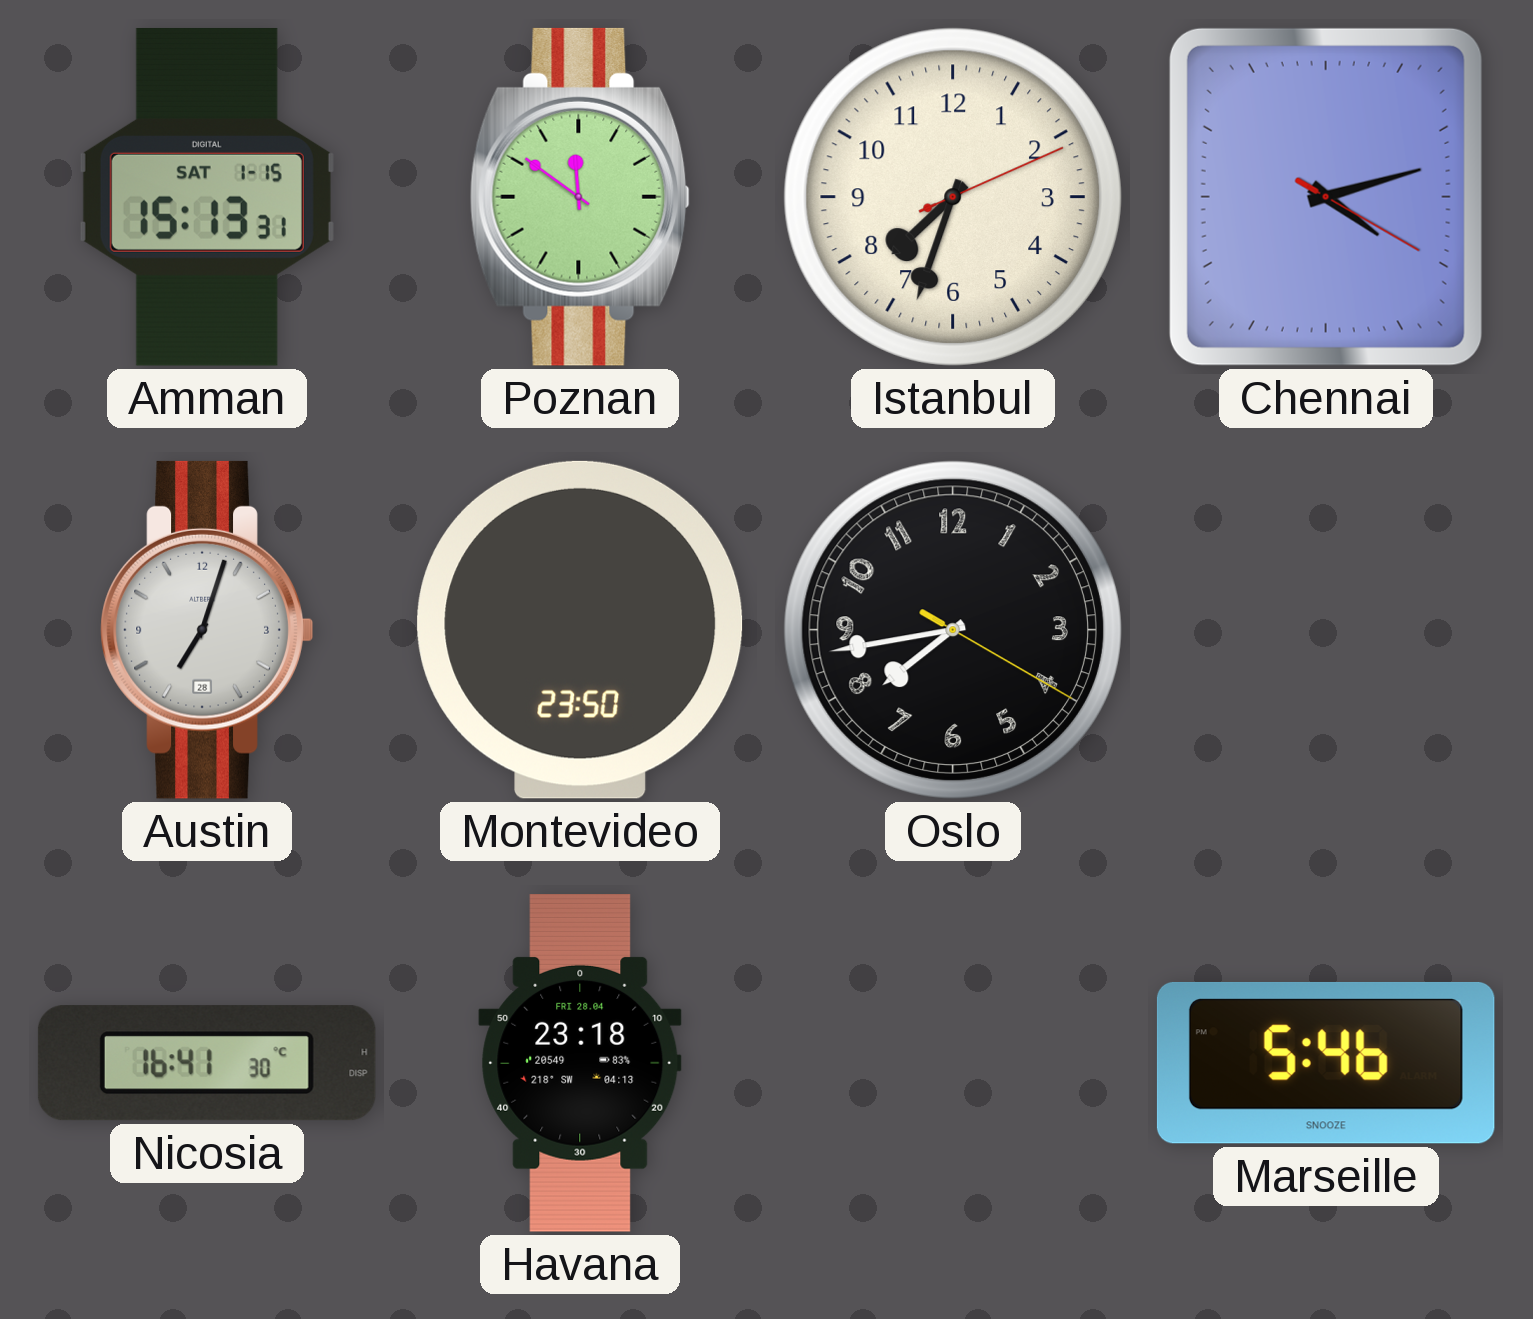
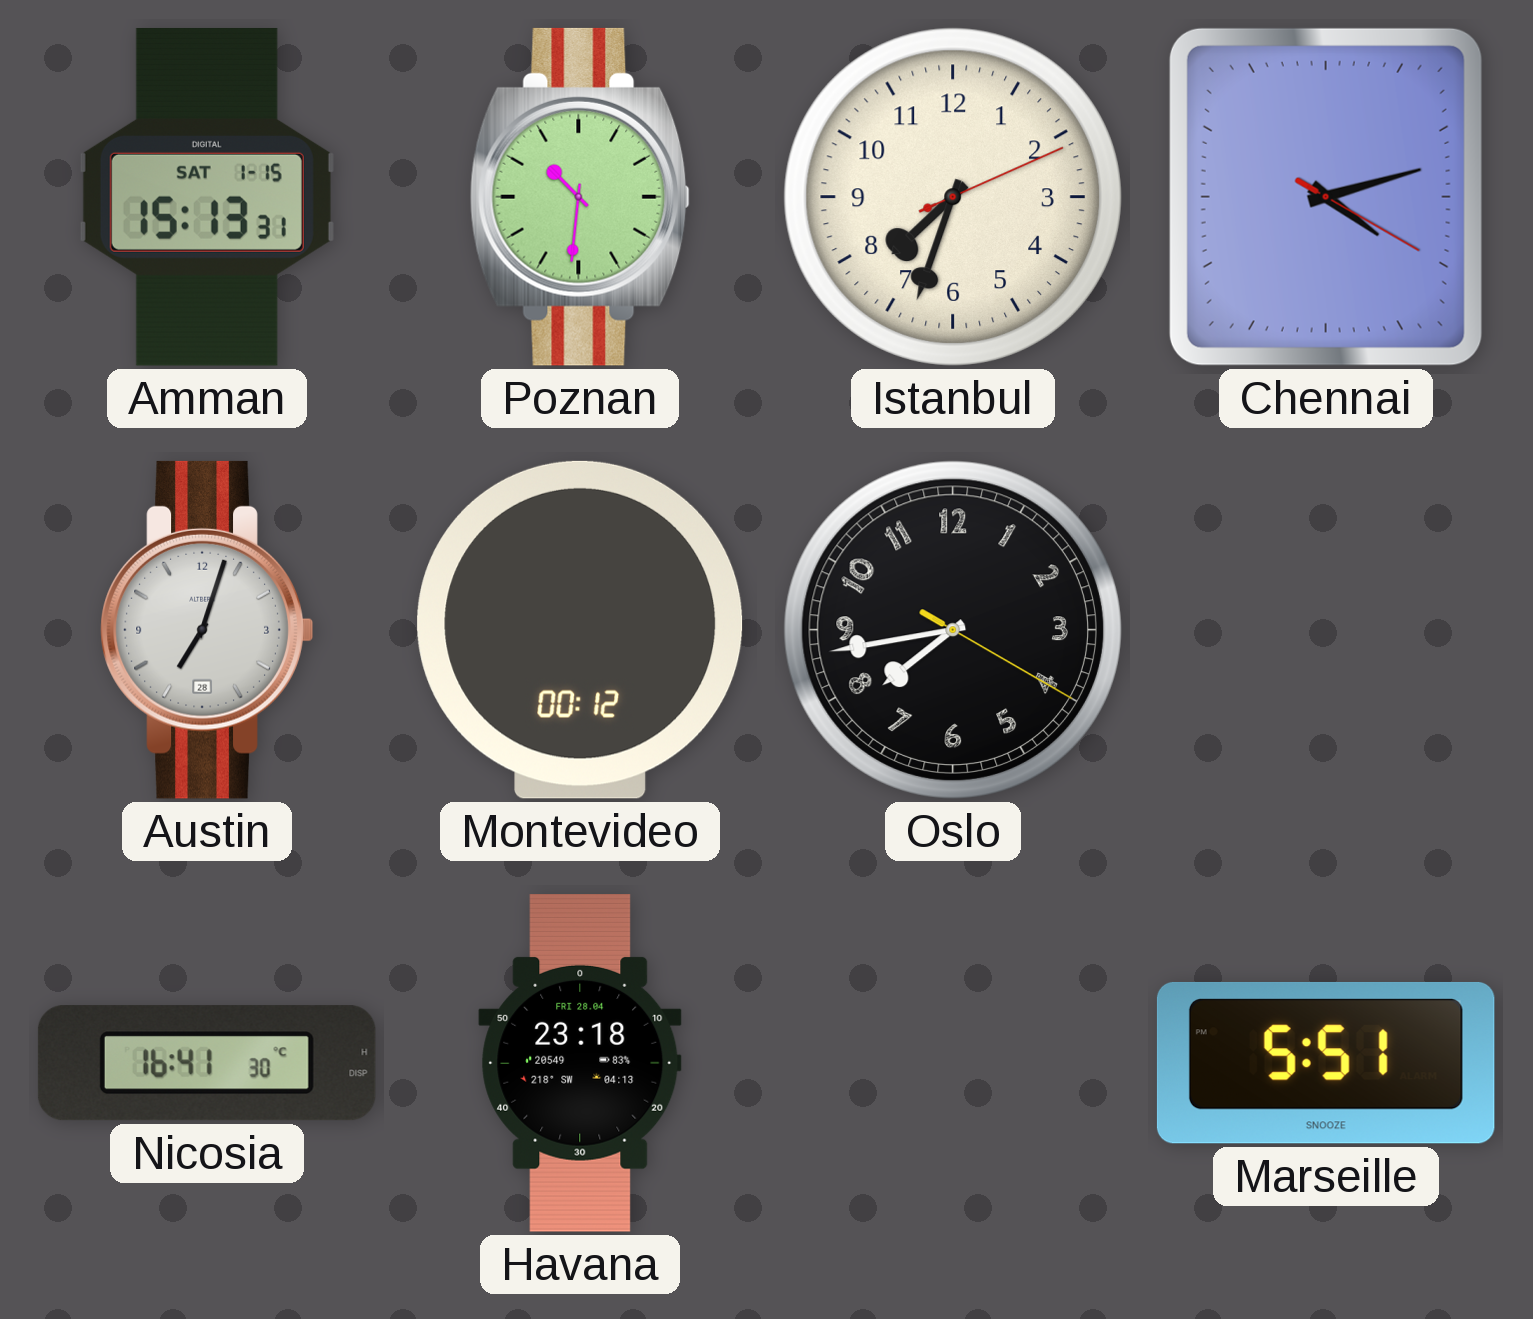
Poznan: 11:51 -> 10:31 (580, 197)
Montevideo: 23:50 -> 00:12 (580, 630)
Marseille: 5:46 -> 5:51 (1326, 1063)
